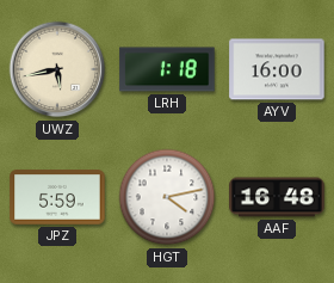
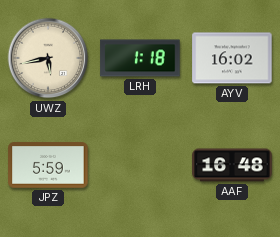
AYV: 16:00 -> 16:02 (232, 58)
HGT: 4:13 -> none (167, 197)
